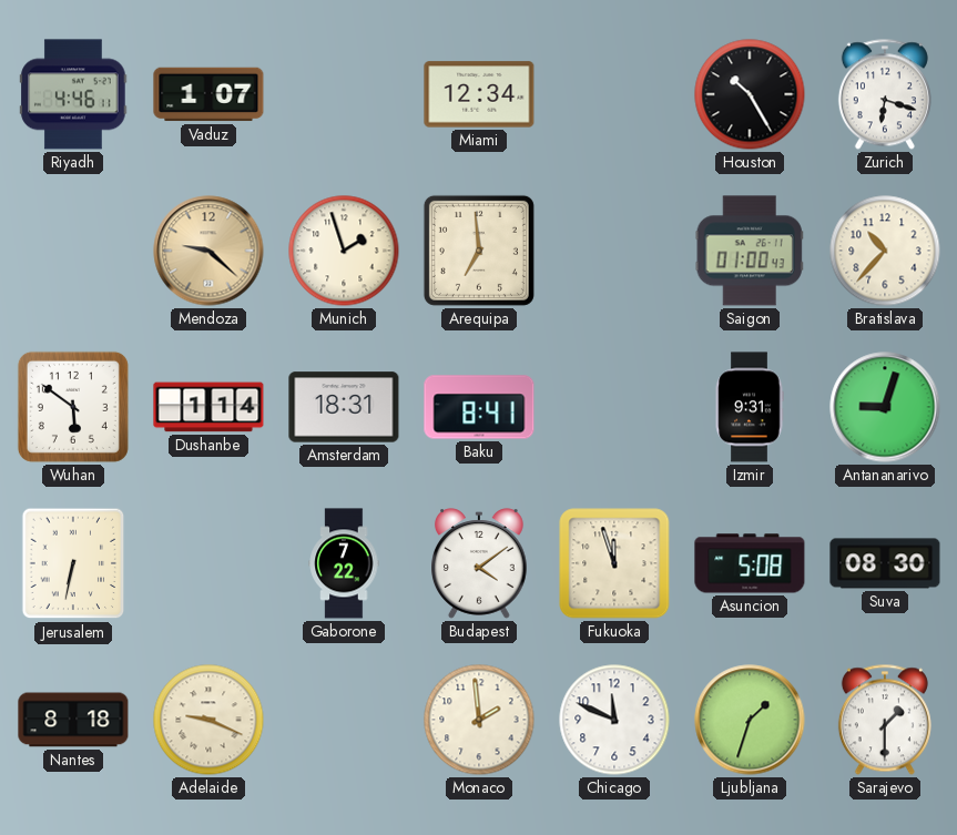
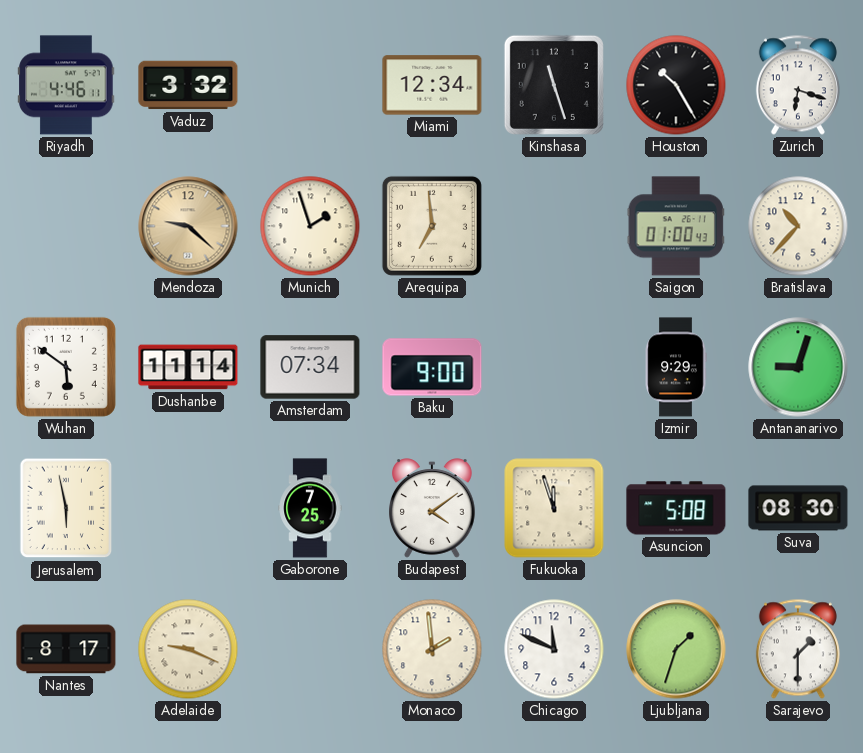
Vaduz: 1:07 -> 3:32 (188, 85)
Kinshasa: none -> 11:27 (554, 85)
Dushanbe: 1:14 -> 11:14 (188, 367)
Amsterdam: 18:31 -> 07:34 (310, 367)
Baku: 8:41 -> 9:00 (432, 367)
Izmir: 9:31 -> 9:29 (676, 367)
Jerusalem: 6:32 -> 5:58 (66, 508)
Gaborone: 7:22 -> 7:25 (310, 508)
Nantes: 8:18 -> 8:17 (66, 649)
